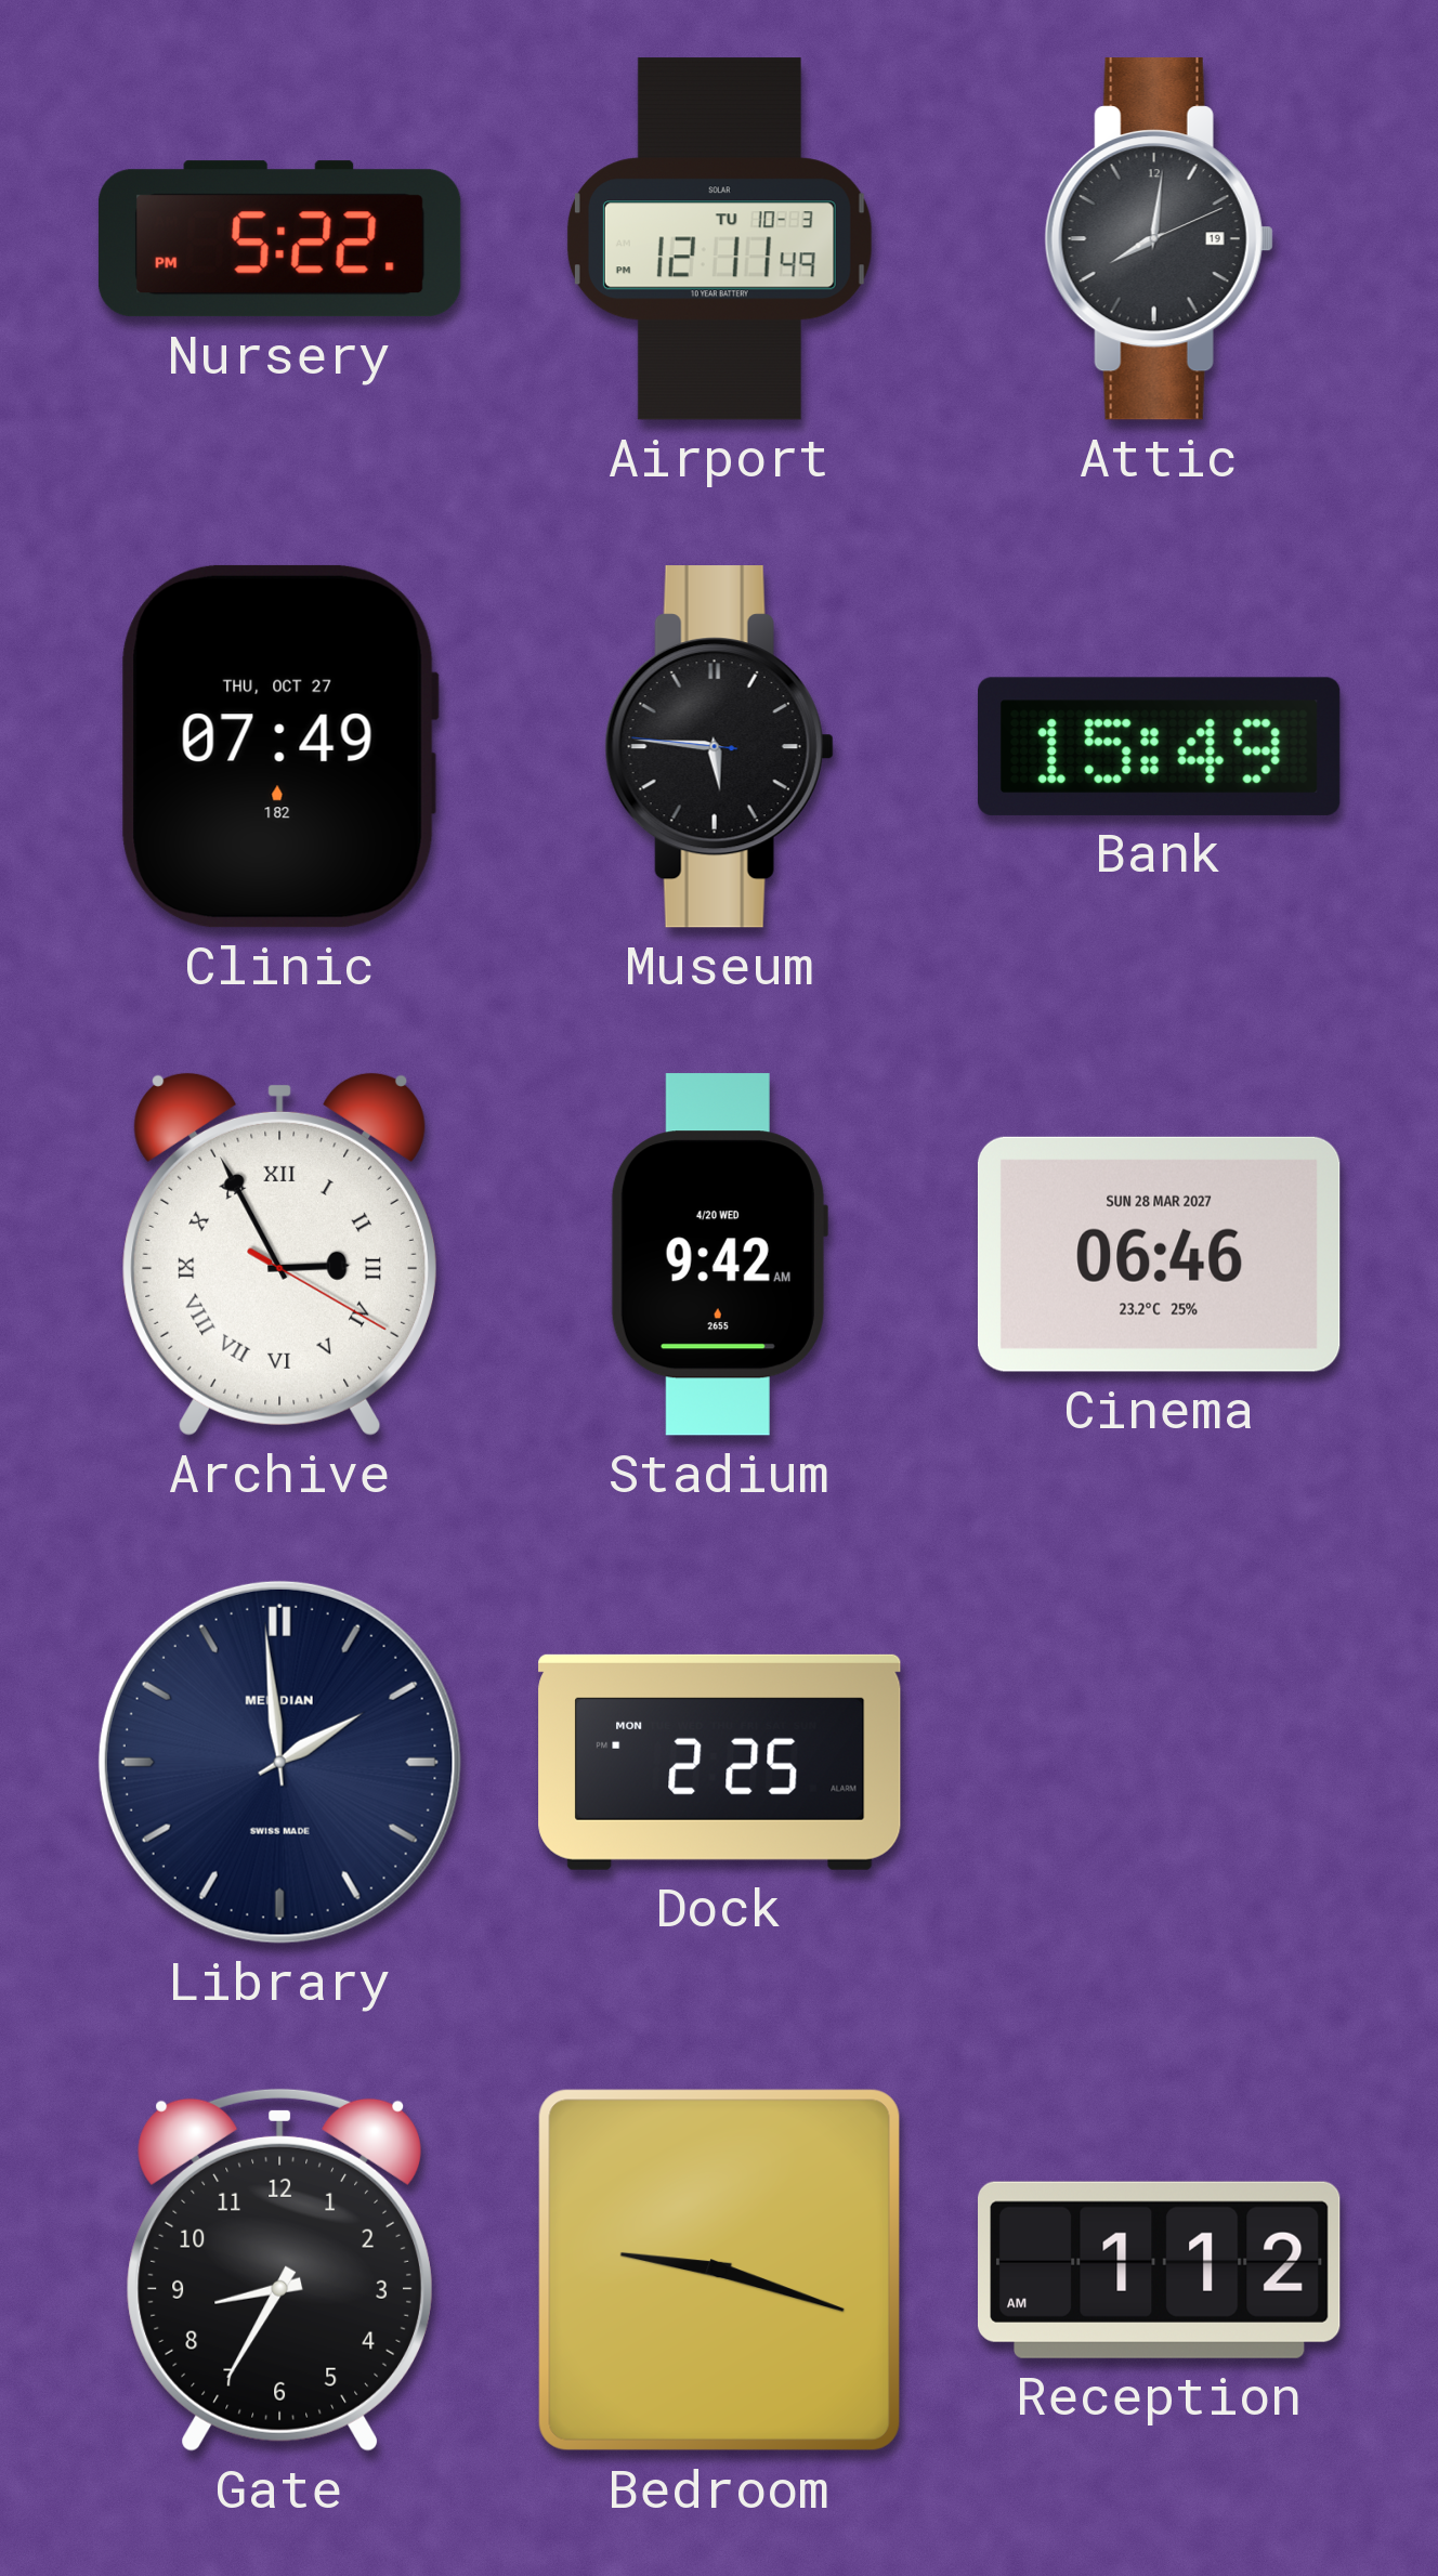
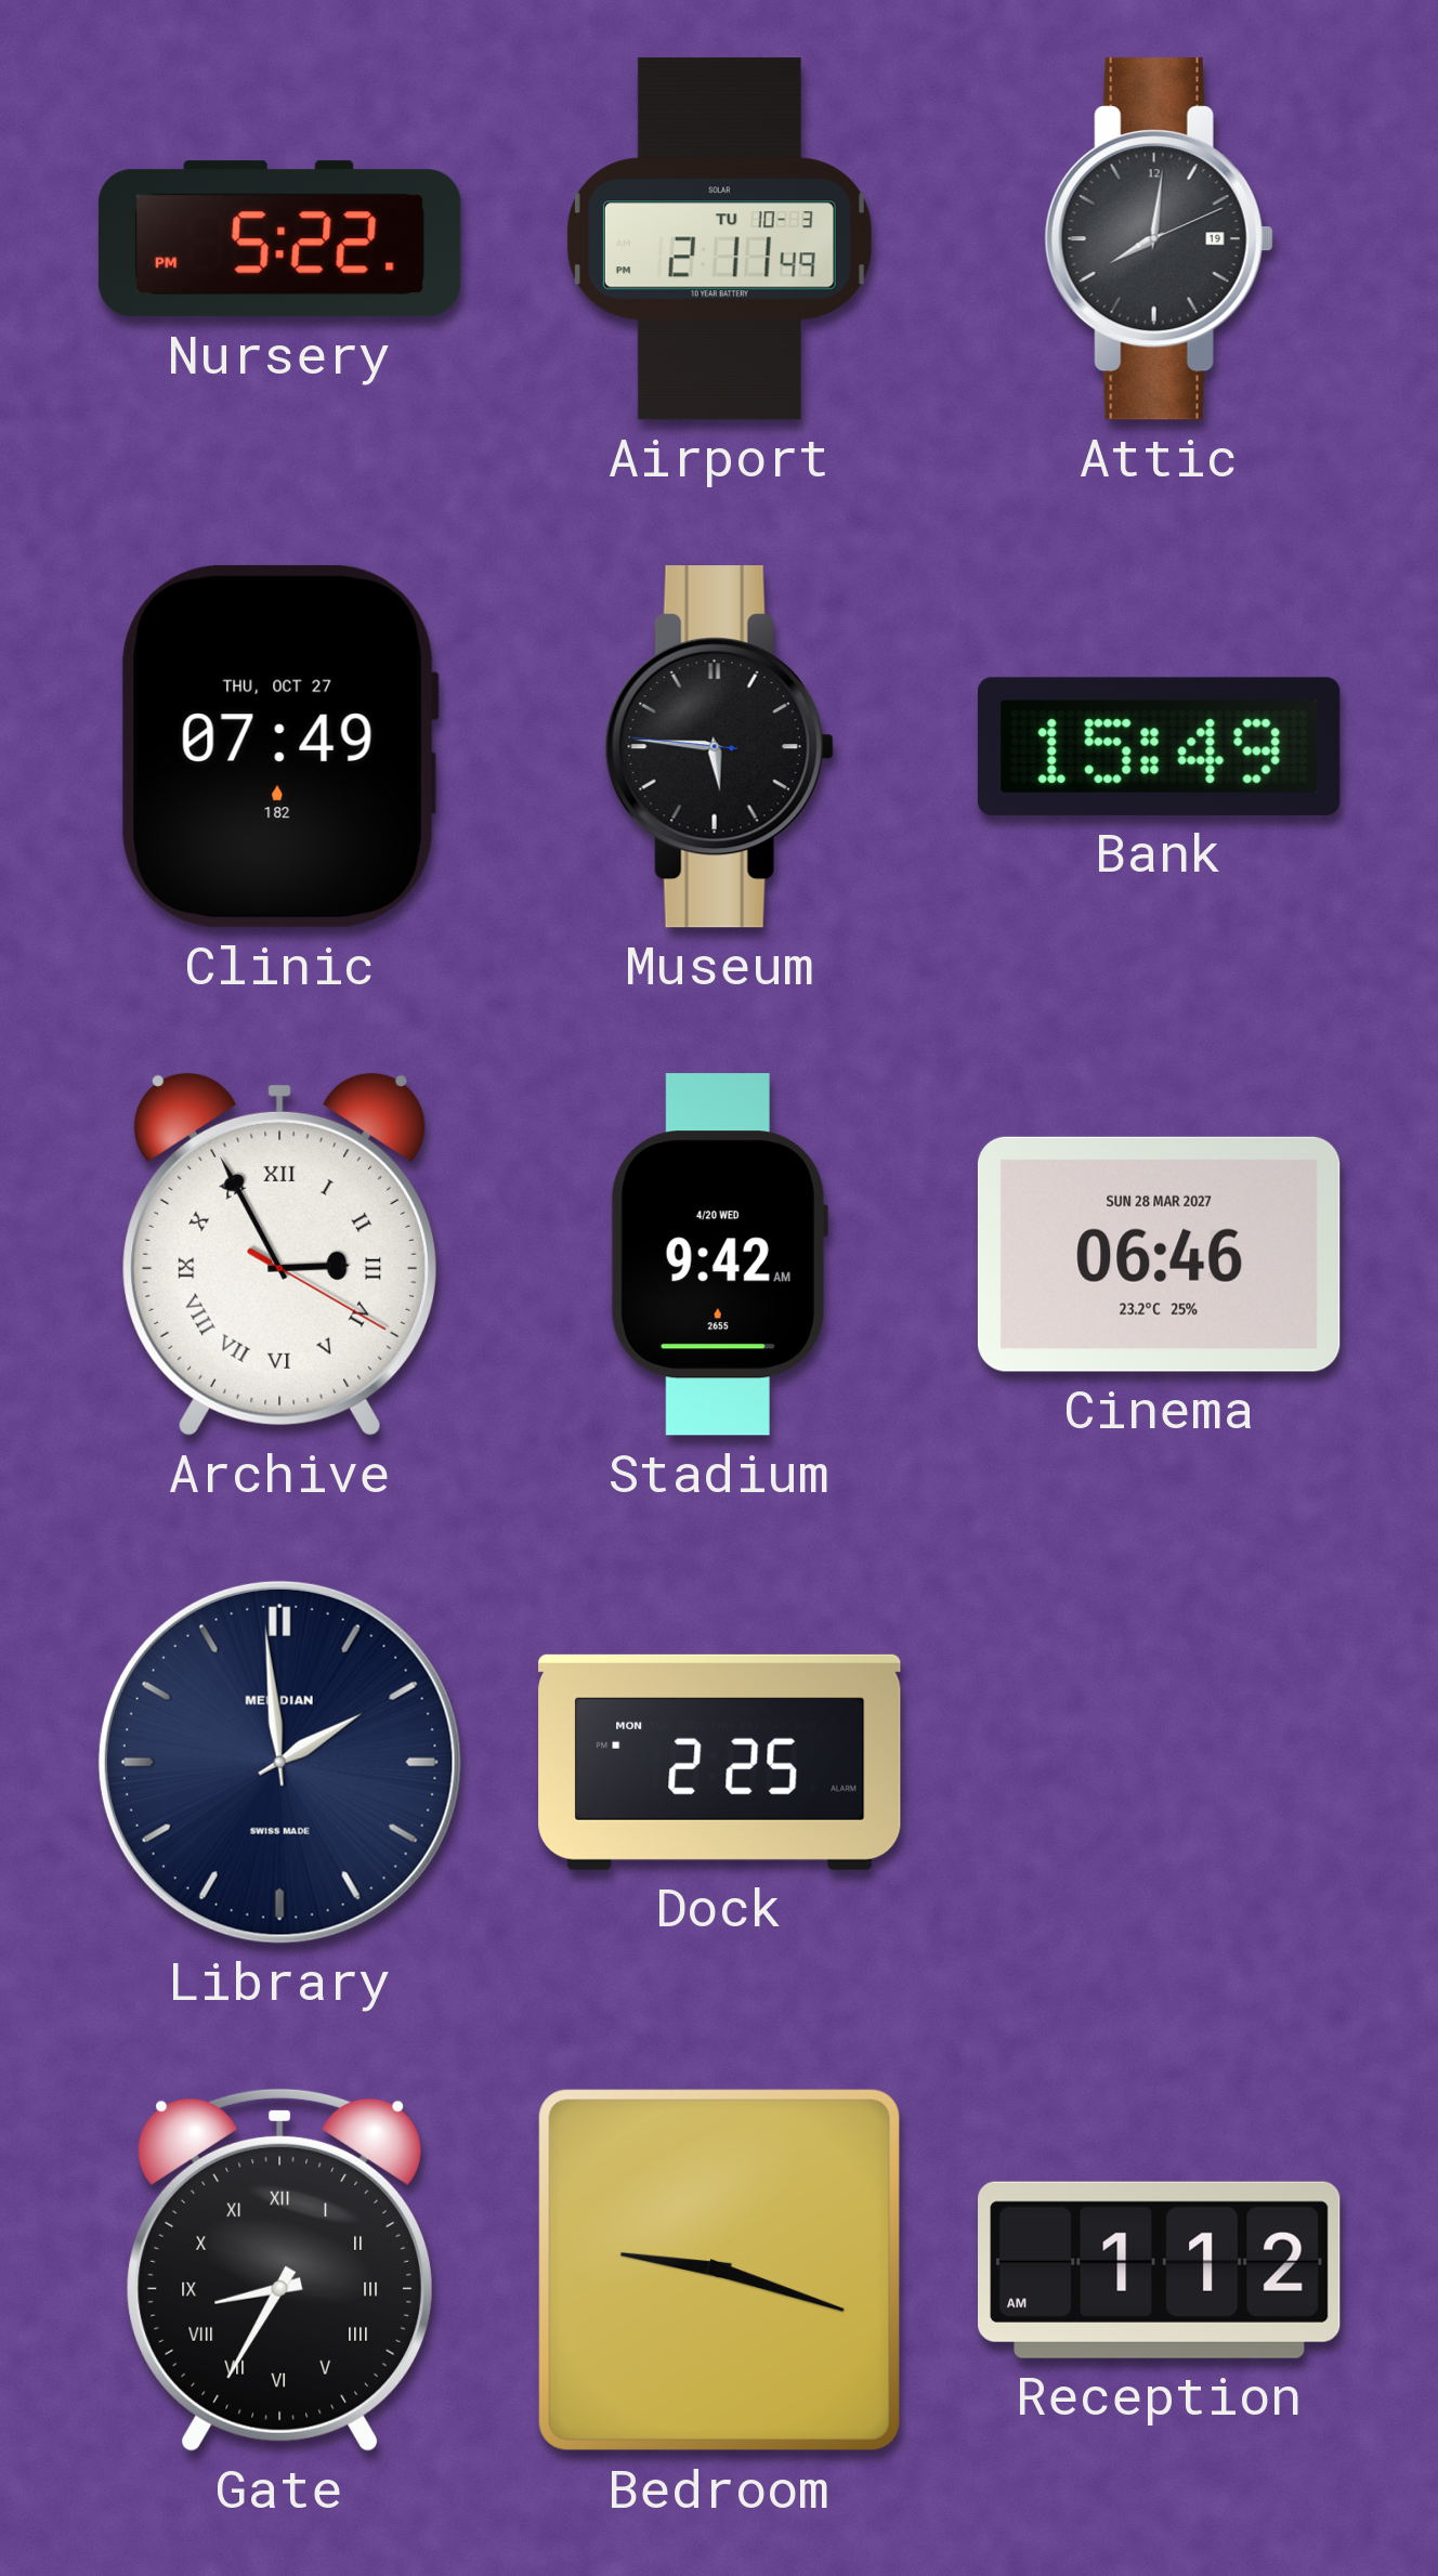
Airport: 12:11 -> 2:11 (719, 239)
Gate numerals: Arabic -> Roman (279, 2270)
